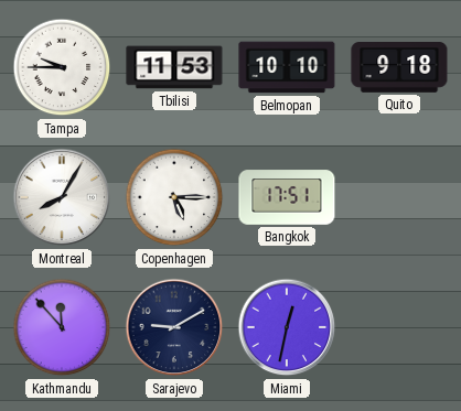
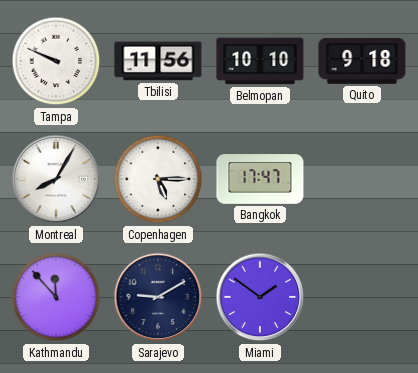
Tampa: 9:45 -> 9:49 (56, 61)
Tbilisi: 11:53 -> 11:56 (158, 61)
Bangkok: 17:51 -> 17:47 (260, 179)
Miami: 12:32 -> 1:51 (260, 297)
